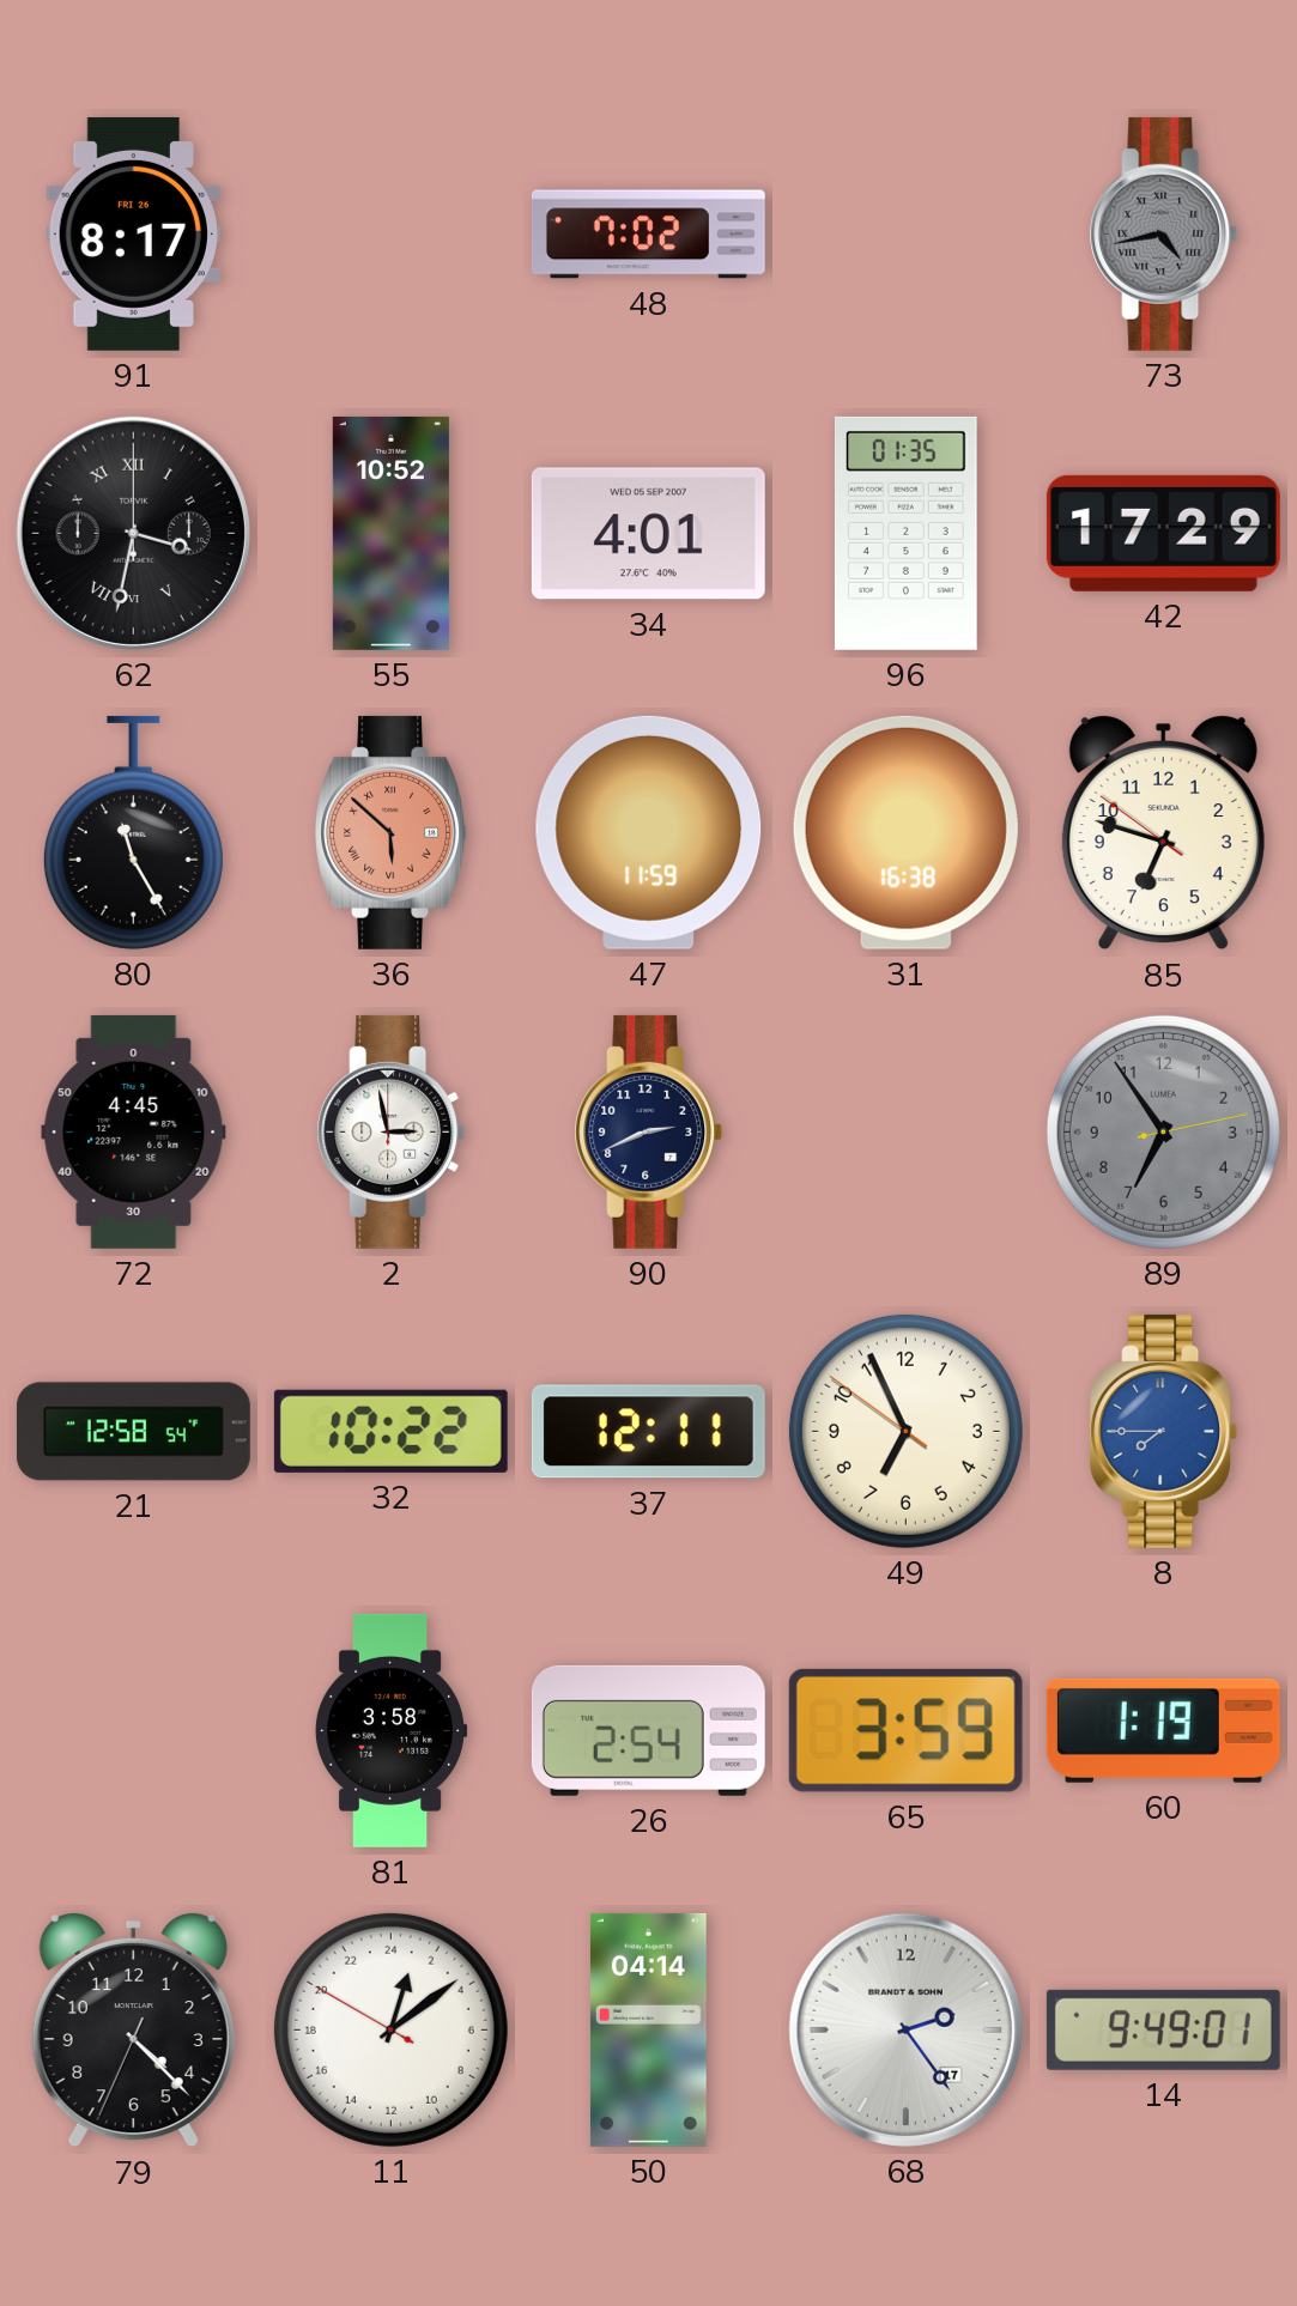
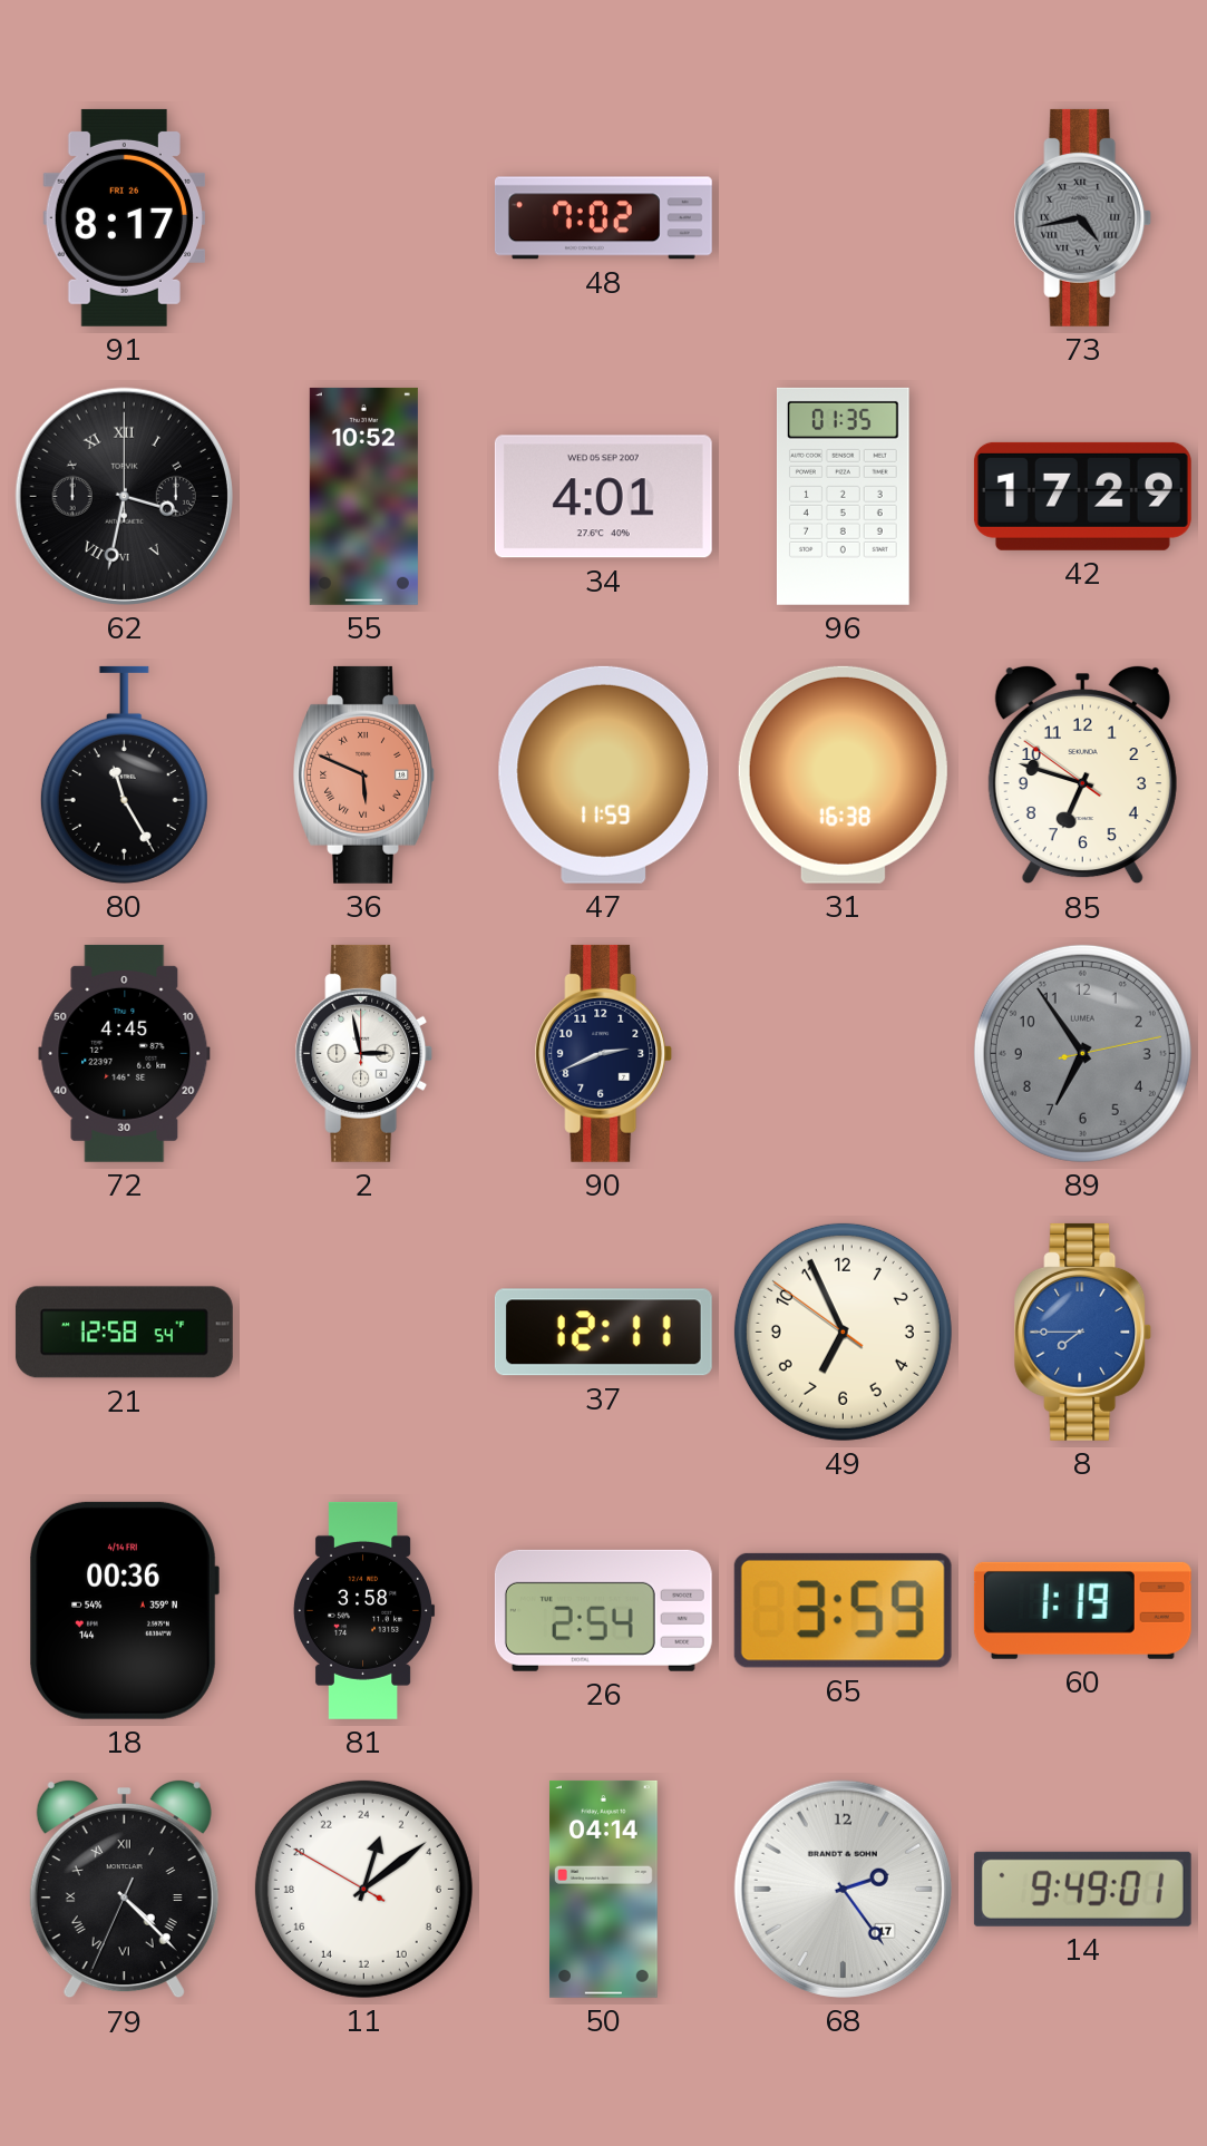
36: 5:52 -> 5:49 (364, 774)
32: 10:22 -> none (390, 1431)
18: none -> 00:36 (124, 1610)
79 numerals: Arabic -> Roman (124, 1890)
